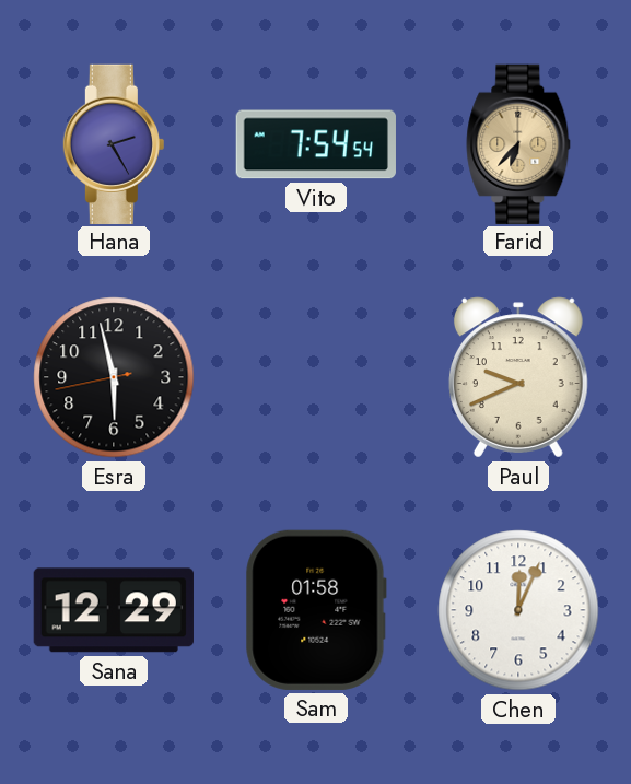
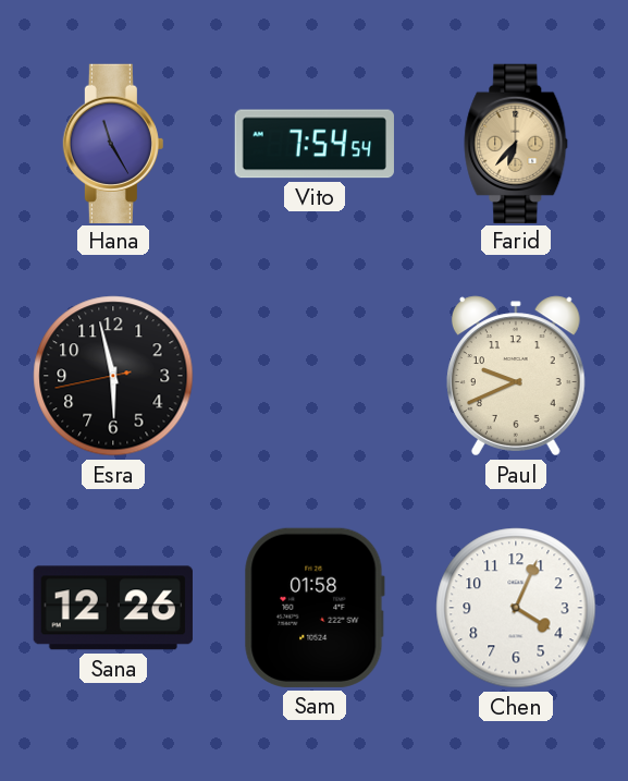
Hana: 2:25 -> 11:25 (113, 143)
Sana: 12:29 -> 12:26 (113, 608)
Chen: 12:04 -> 4:04 (516, 608)
